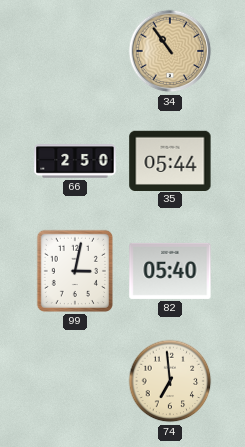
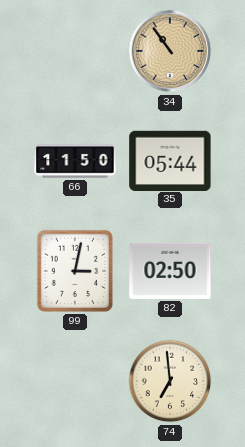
66: 2:50 -> 11:50 (75, 161)
82: 05:40 -> 02:50 (170, 271)
